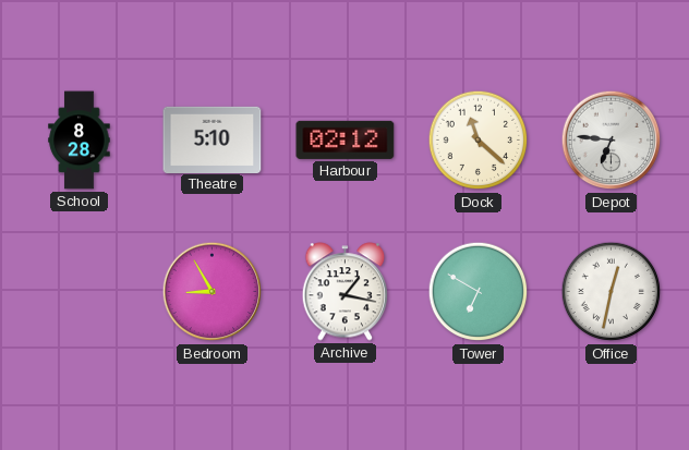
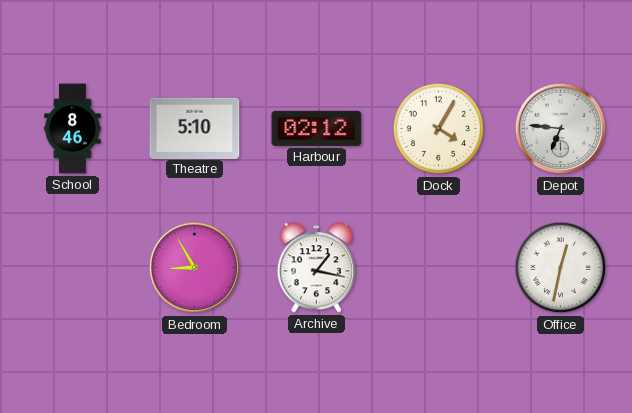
School: 8:28 -> 8:46 (73, 129)
Dock: 11:22 -> 4:05 (439, 129)
Tower: 6:50 -> none (479, 292)
